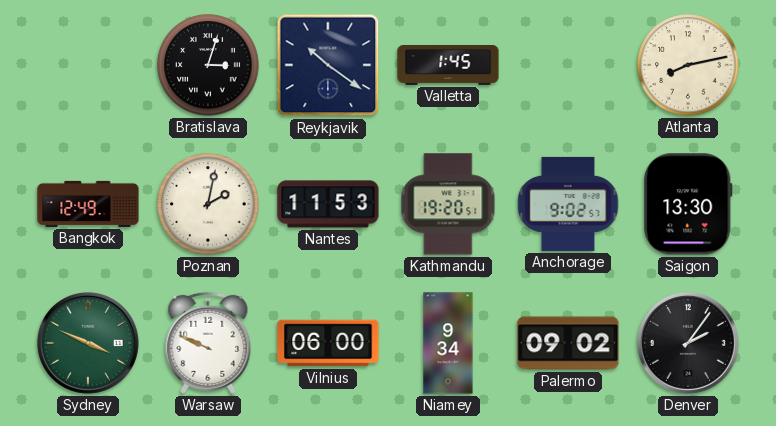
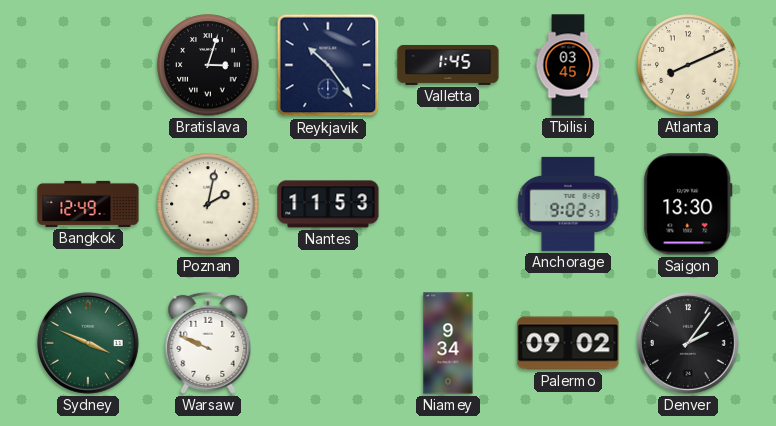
Reykjavik: 10:21 -> 10:24 (328, 65)
Tbilisi: none -> 03:45 (568, 65)
Atlanta: 8:13 -> 8:11 (688, 65)
Kathmandu: 19:20 -> none (448, 204)
Vilnius: 06:00 -> none (328, 343)
